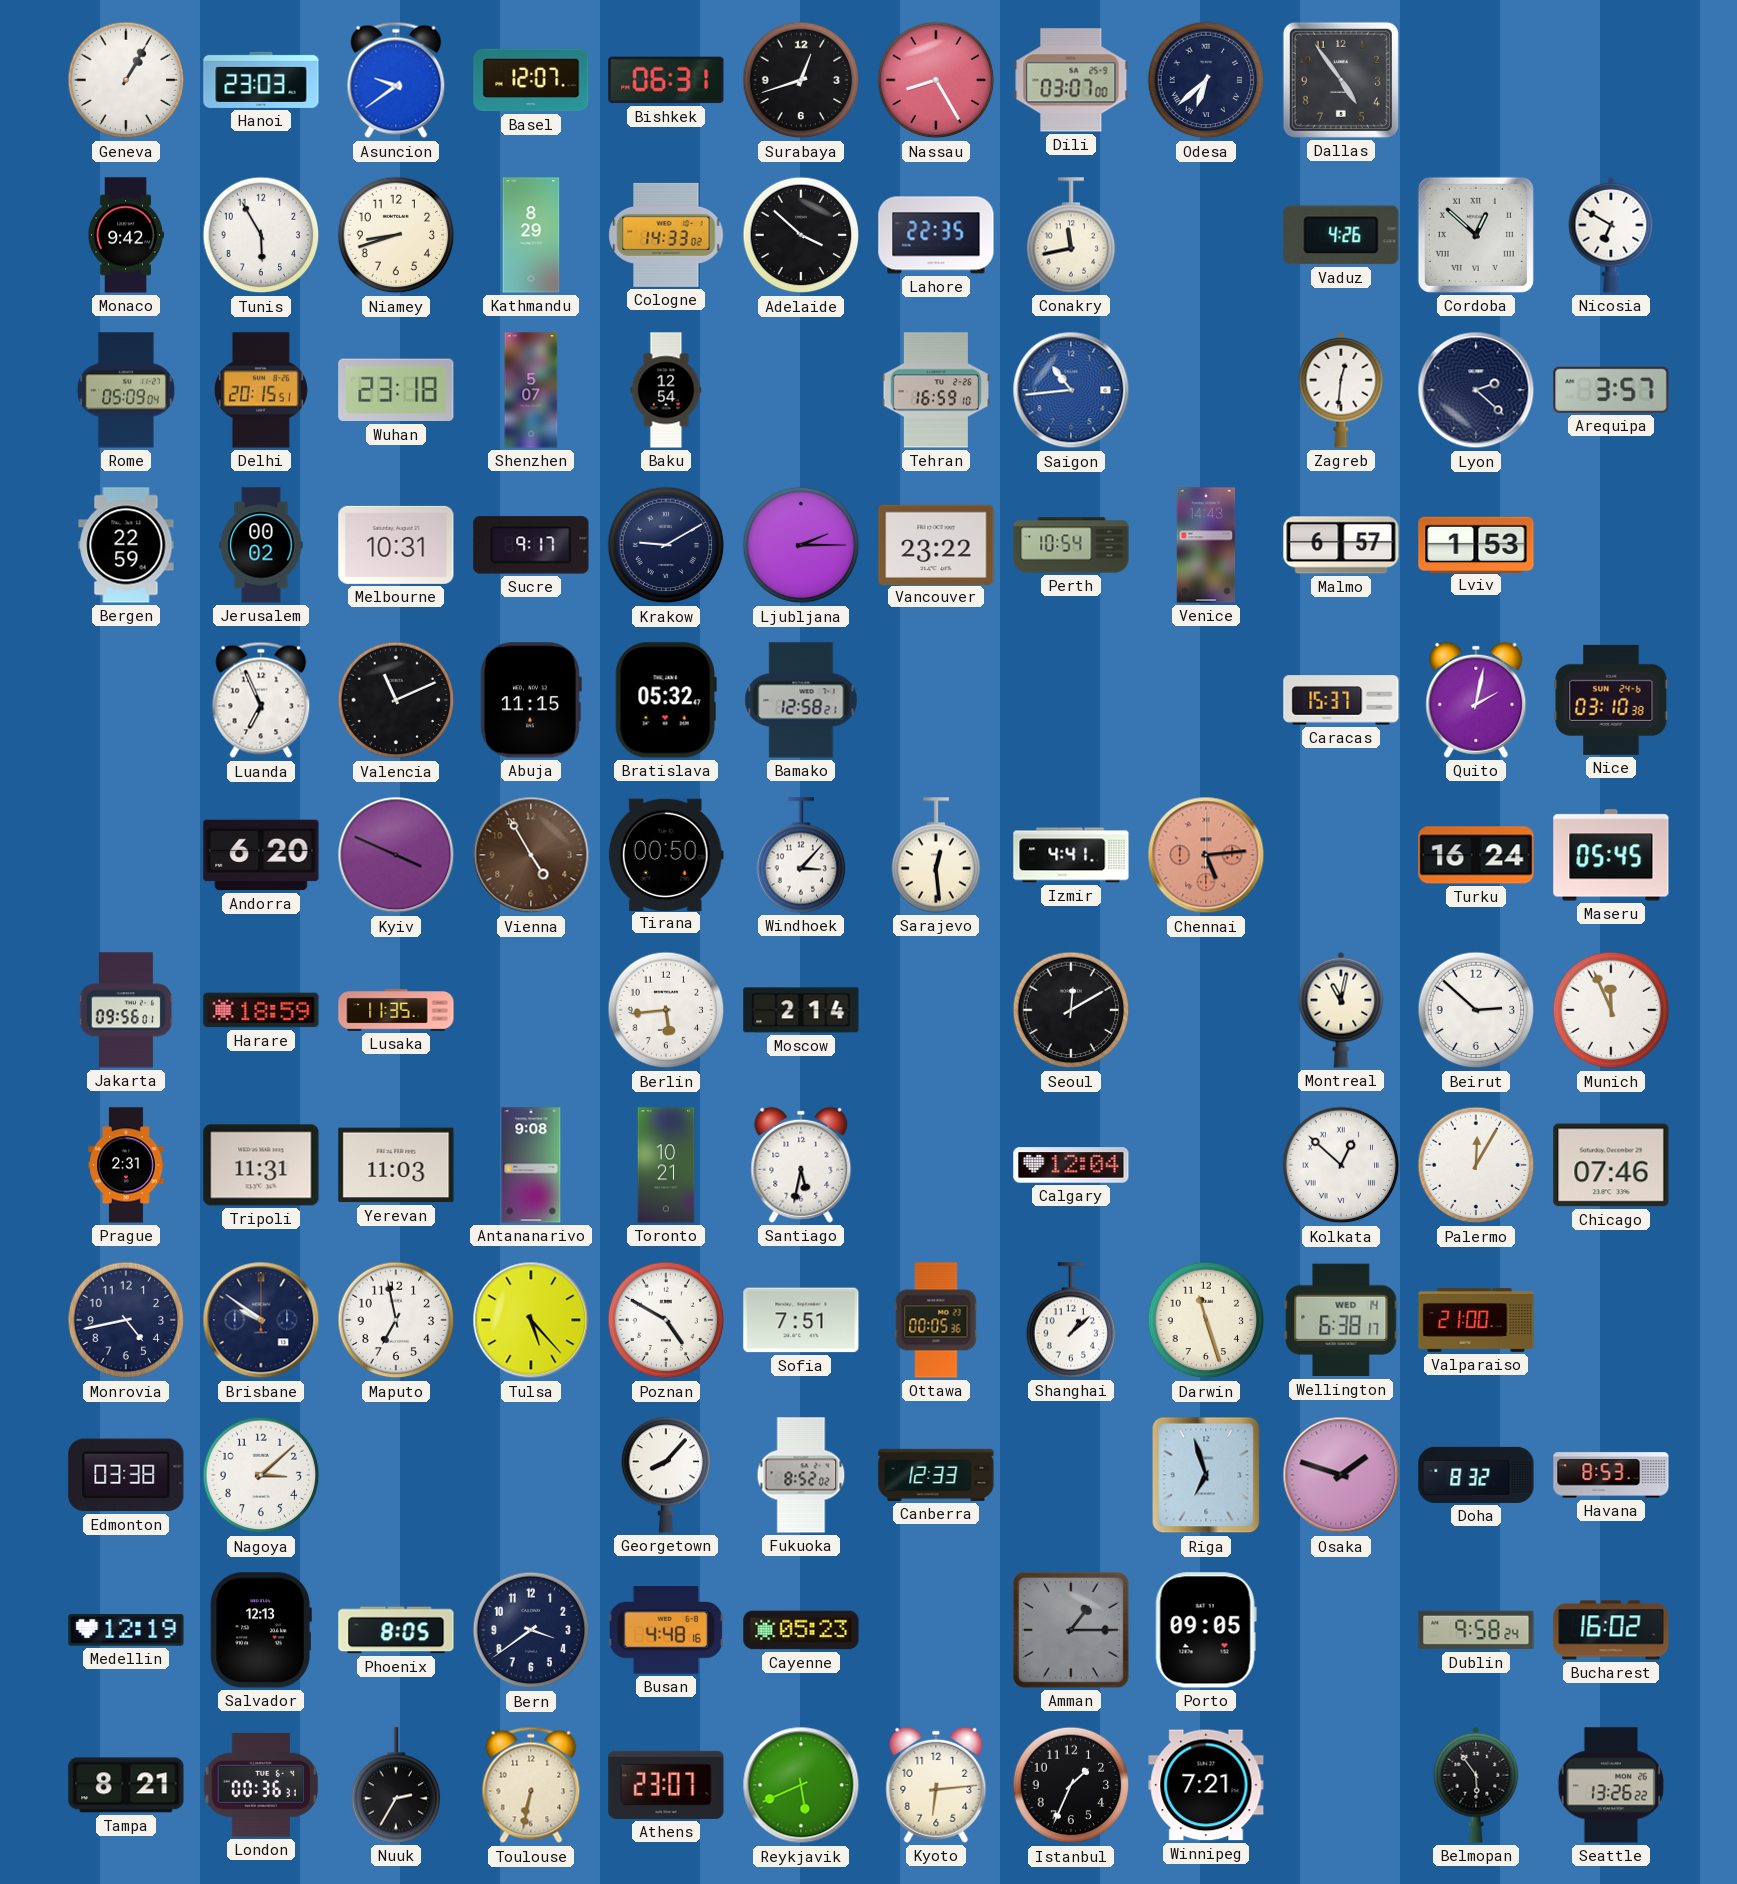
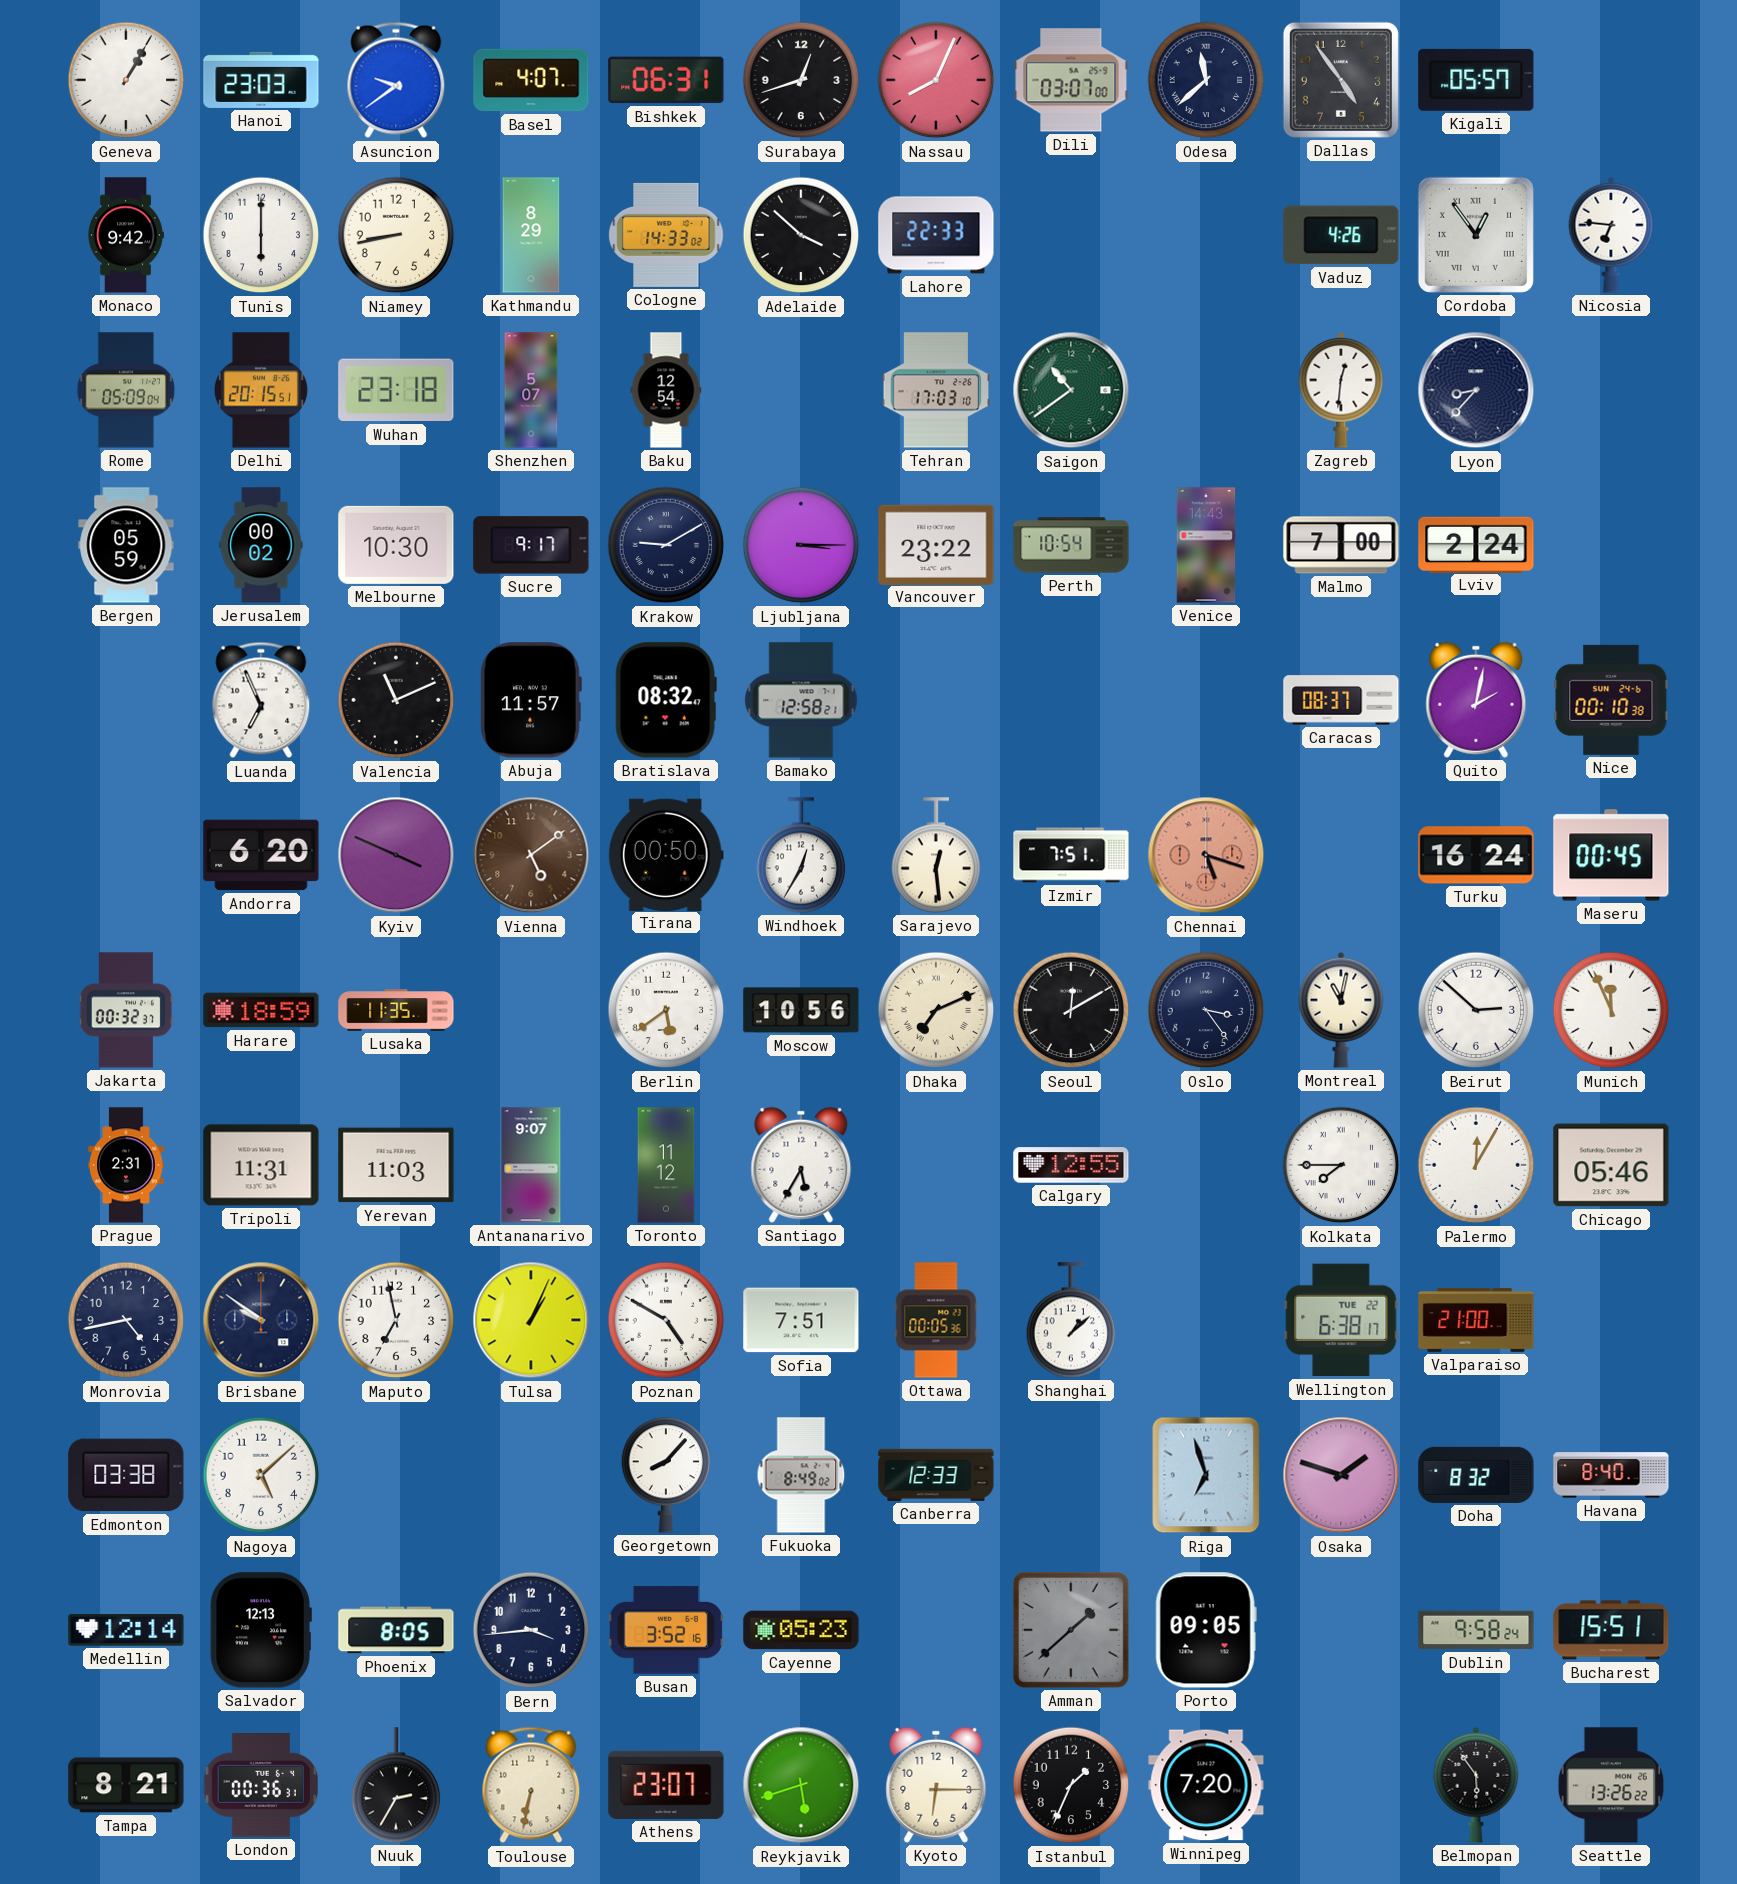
Basel: 12:07 -> 4:07 (531, 80)
Nassau: 8:25 -> 8:04 (936, 80)
Odesa: 6:38 -> 11:38 (1206, 80)
Kigali: none -> 05:57 (1476, 80)
Tunis: 5:55 -> 6:00 (261, 235)
Niamey: 8:42 -> 8:43 (396, 235)
Lahore: 22:35 -> 22:33 (936, 235)
Conakry: 11:43 -> none (1071, 235)
Cordoba: 12:52 -> 12:54 (1476, 235)
Nicosia: 6:50 -> 6:46 (1611, 235)
Tehran: 16:59 -> 17:03 (936, 390)
Saigon: 10:44 -> 10:39 (1071, 390)
Saigon dial: blue -> green (1071, 390)
Lyon: 2:22 -> 8:37 (1476, 390)
Arequipa: 3:57 -> none (1611, 390)
Bergen: 22:59 -> 05:59 (126, 545)
Melbourne: 10:31 -> 10:30 (396, 545)
Ljubljana: 2:15 -> 3:15 (801, 545)
Malmo: 6:57 -> 7:00 (1341, 545)
Lviv: 1:53 -> 2:24 (1476, 544)
Abuja: 11:15 -> 11:57 (531, 700)
Bratislava: 05:32 -> 08:32 (666, 700)
Caracas: 15:37 -> 08:37 (1341, 700)
Nice: 03:10 -> 00:10 (1611, 700)
Vienna: 4:55 -> 5:09 (531, 855)
Windhoek: 3:07 -> 12:35 (801, 855)
Izmir: 4:41 -> 7:51 (1071, 855)
Chennai: 5:14 -> 5:18 (1206, 855)
Maseru: 05:45 -> 00:45 (1611, 855)
Jakarta: 09:56 -> 00:32 (126, 1010)
Berlin: 5:44 -> 5:39 (666, 1010)
Moscow: 2:14 -> 10:56 (801, 1010)
Dhaka: none -> 7:11 (936, 1010)
Oslo: none -> 3:24 (1206, 1010)
Antananarivo: 9:08 -> 9:07 (531, 1165)
Toronto: 10:21 -> 11:12 (666, 1165)
Santiago: 5:32 -> 5:35 (801, 1165)
Calgary: 12:04 -> 12:55 (1071, 1165)
Kolkata: 12:52 -> 7:45 (1341, 1165)
Chicago: 07:46 -> 05:46 (1611, 1165)
Tulsa: 5:23 -> 1:04 (531, 1320)
Darwin: 11:27 -> none (1206, 1320)
Wellington date: WED 14 -> TUE 22 (1341, 1320)
Nagoya: 3:08 -> 5:08 (261, 1475)
Fukuoka: 8:52 -> 8:49 (801, 1475)
Havana: 8:53 -> 8:40 (1611, 1475)
Medellin: 12:19 -> 12:14 (126, 1630)
Bern: 3:39 -> 3:44 (531, 1630)
Busan: 4:48 -> 3:52 (666, 1630)
Amman: 1:15 -> 1:38 (1071, 1630)
Bucharest: 16:02 -> 15:51 (1611, 1630)
Reykjavik: 5:41 -> 5:42 (801, 1785)
Kyoto: 6:14 -> 6:15 (936, 1785)
Winnipeg: 7:21 -> 7:20 (1206, 1785)
